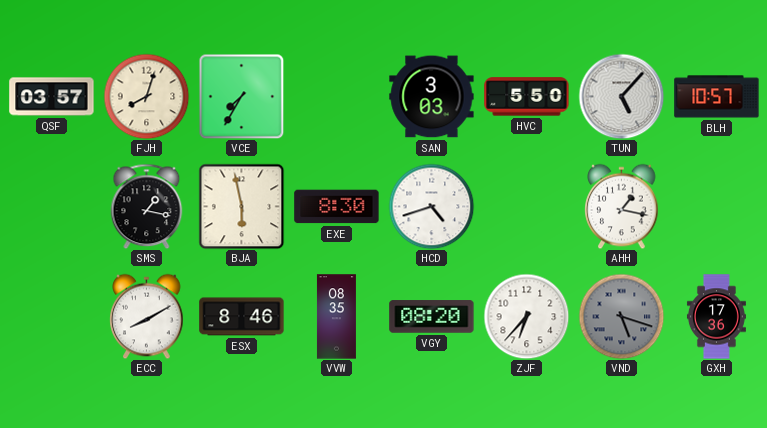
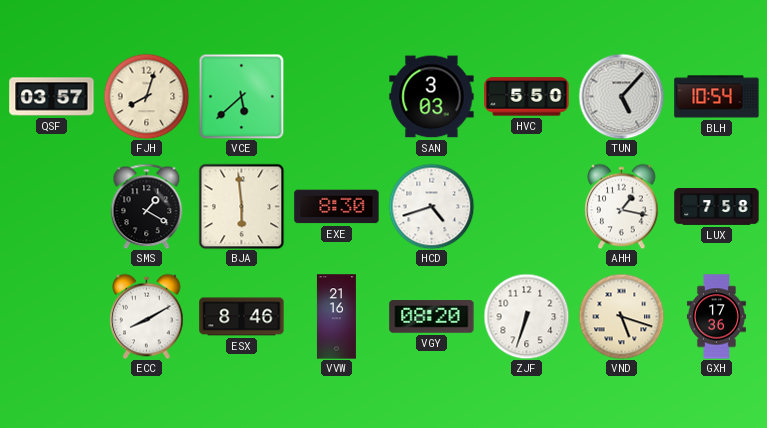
VCE: 7:35 -> 5:38 (241, 96)
BLH: 10:57 -> 10:54 (717, 97)
SMS: 1:17 -> 1:20 (147, 206)
BJA: 5:58 -> 5:59 (241, 206)
LUX: none -> 7:58 (717, 207)
VVW: 08:35 -> 21:16 (336, 317)
ZJF: 6:37 -> 6:33 (526, 316)
VND dial: grey -> cream (621, 316)
